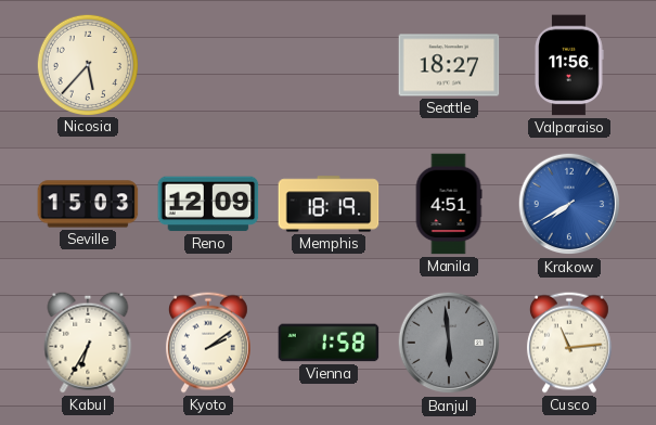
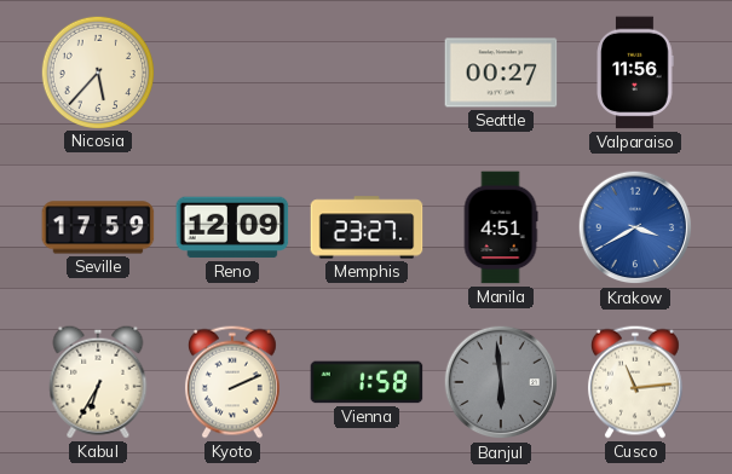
Seattle: 18:27 -> 00:27 (501, 73)
Seville: 15:03 -> 17:59 (98, 227)
Memphis: 18:19 -> 23:27 (367, 227)
Krakow: 7:40 -> 3:40 (635, 227)
Kyoto: 2:09 -> 2:11 (232, 382)
